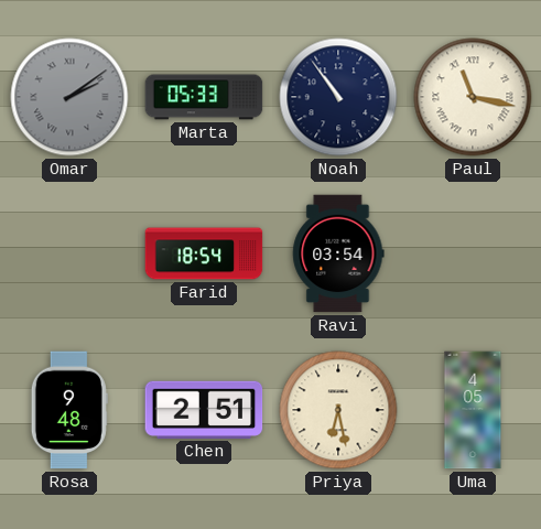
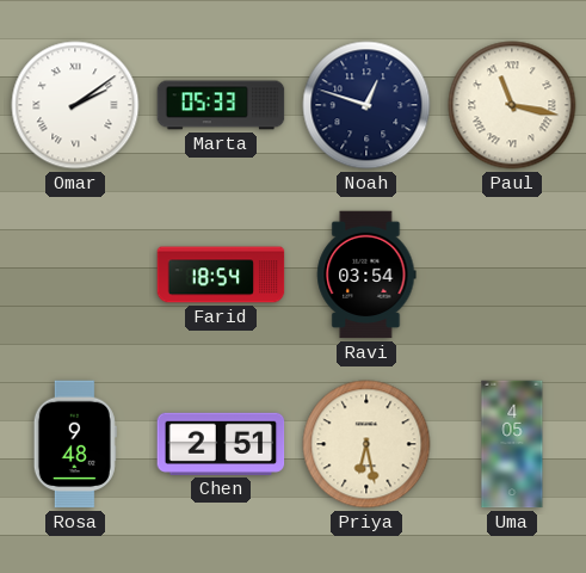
Omar dial: grey -> white (75, 105)
Noah: 10:54 -> 12:48 (366, 105)
